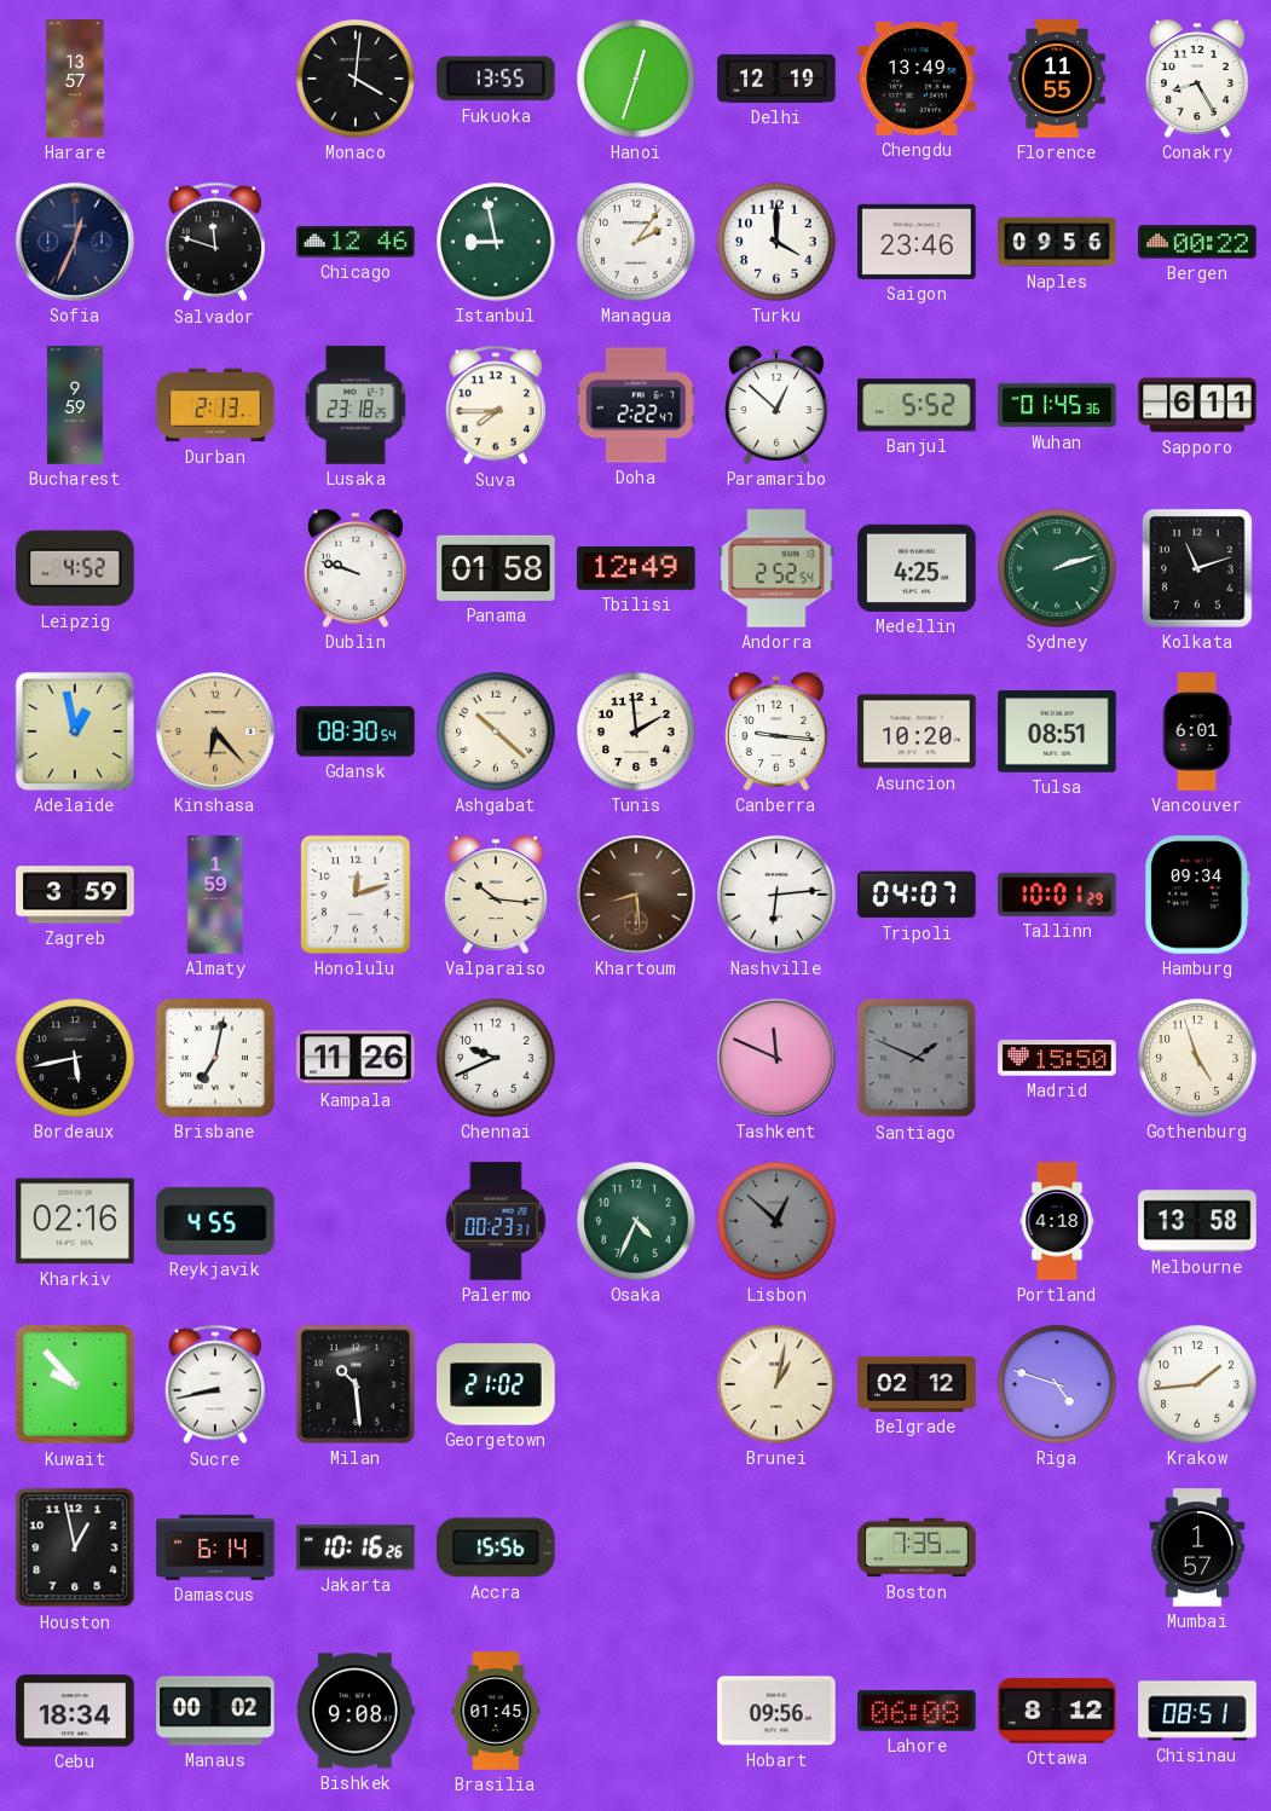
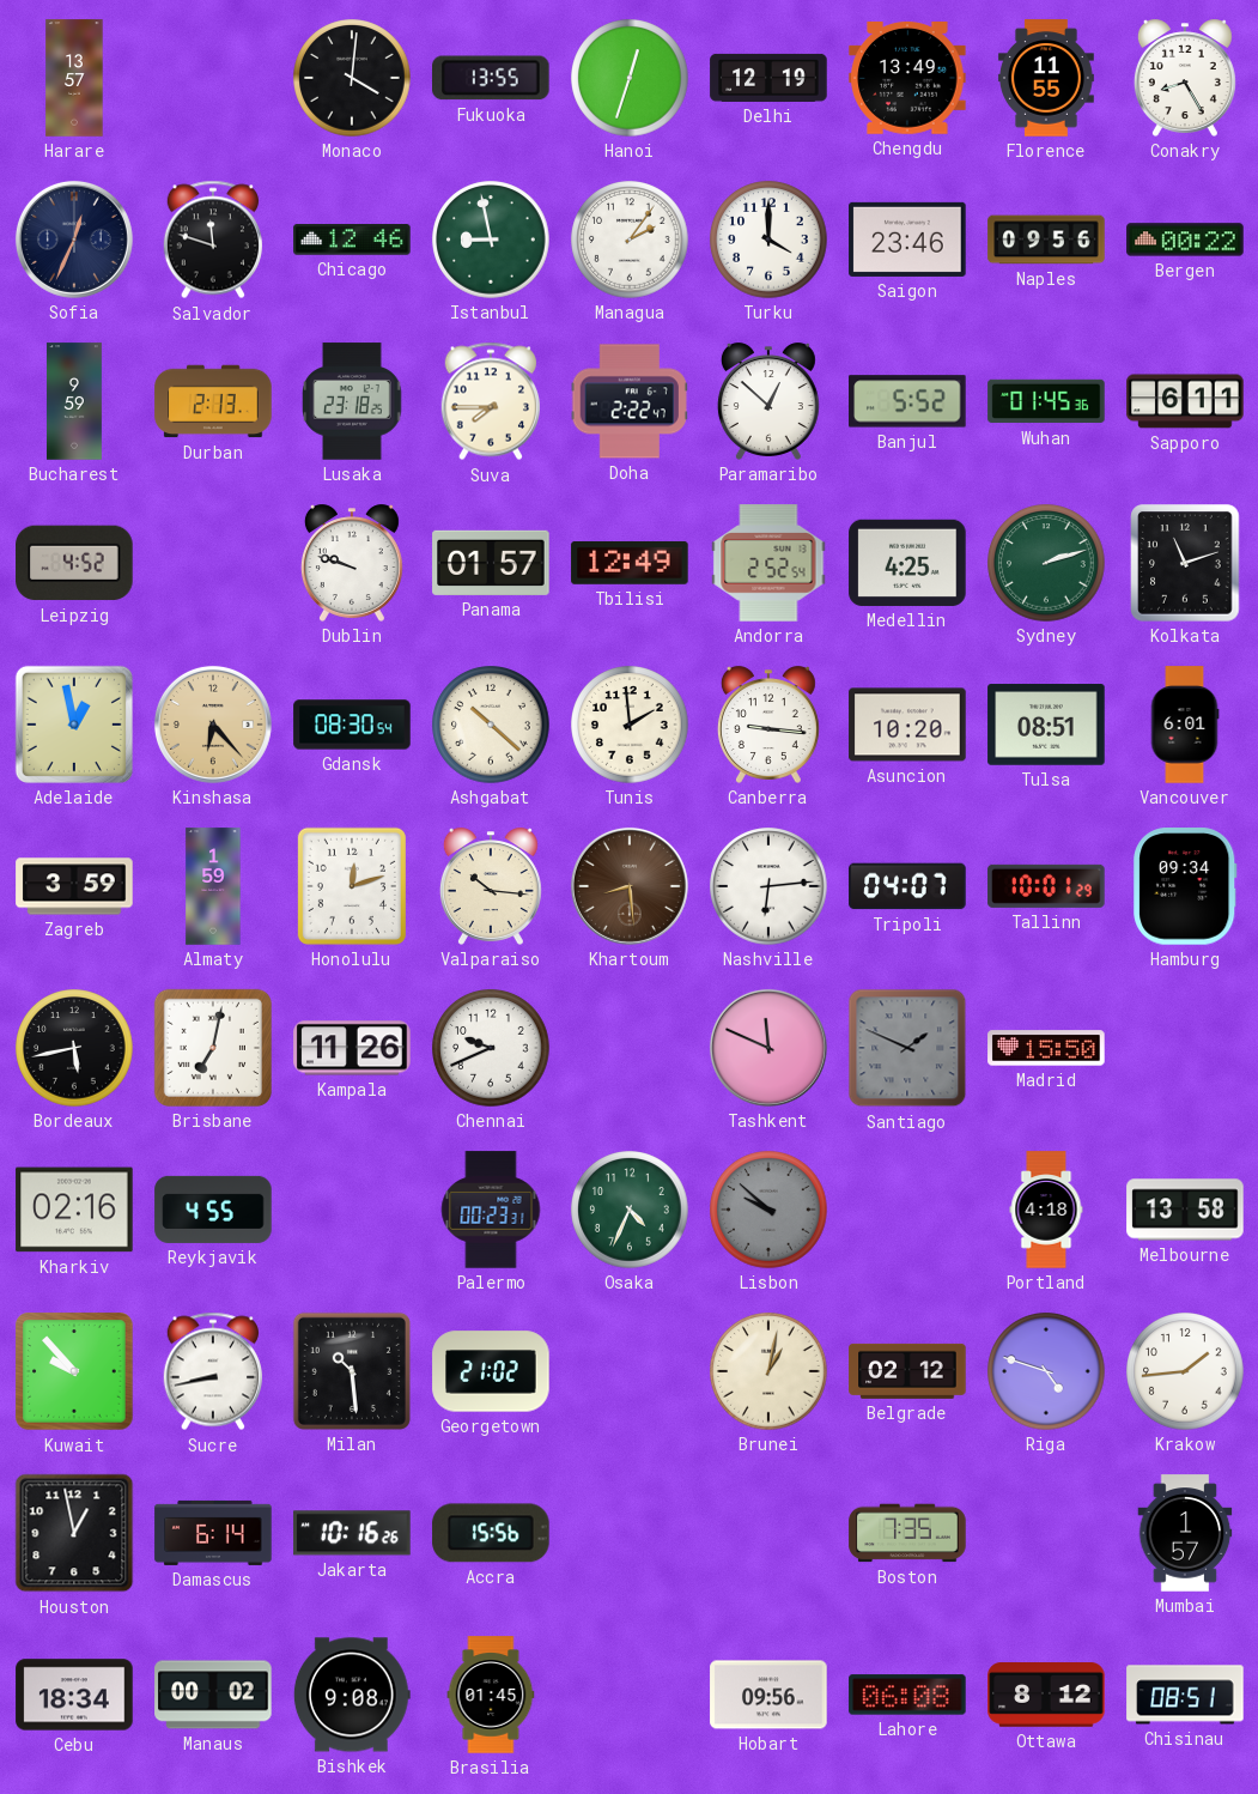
Panama: 01:58 -> 01:57 (491, 563)
Gothenburg: 4:57 -> none (1197, 1058)
Lisbon: 12:52 -> 9:52 (768, 1210)
